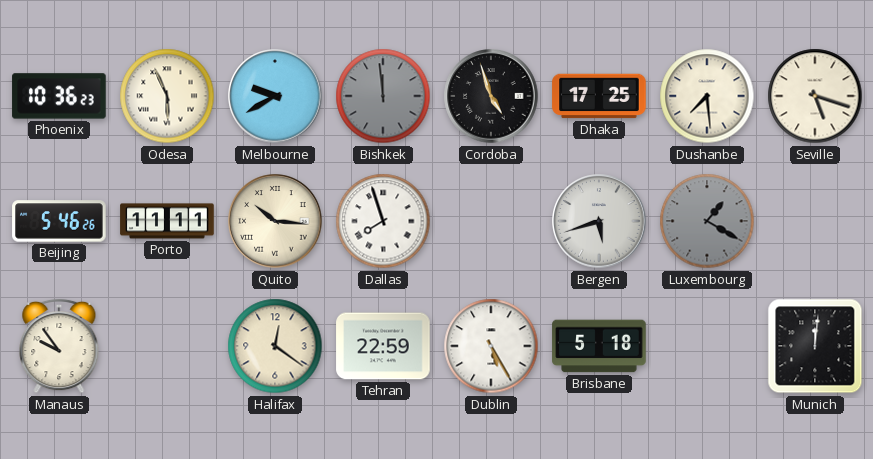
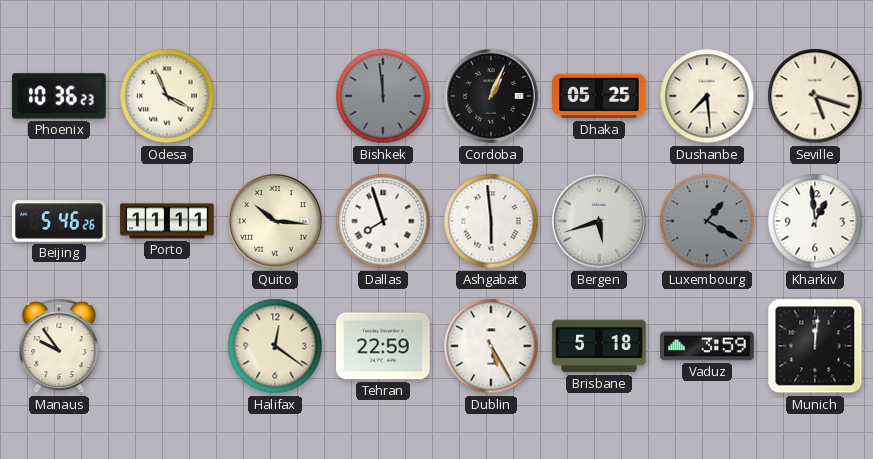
Odesa: 5:56 -> 3:56 (167, 96)
Melbourne: 9:40 -> none (275, 96)
Cordoba: 4:57 -> 1:04 (491, 96)
Dhaka: 17:25 -> 05:25 (599, 96)
Ashgabat: none -> 5:59 (491, 221)
Kharkiv: none -> 12:59 (815, 221)
Vaduz: none -> 3:59 (707, 346)
